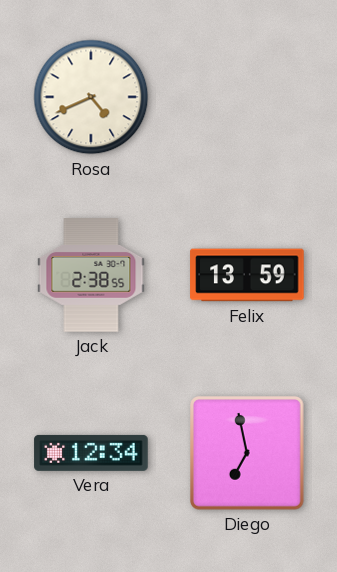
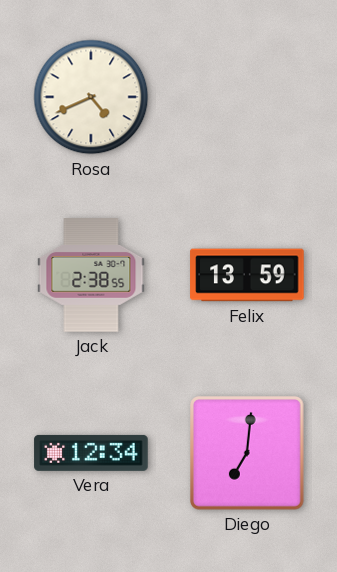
Diego: 6:58 -> 7:01 (248, 454)
